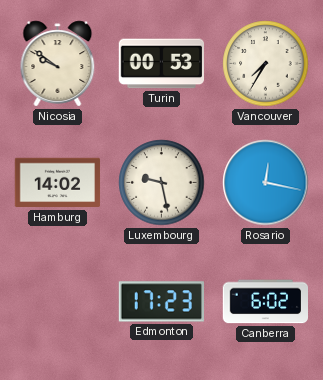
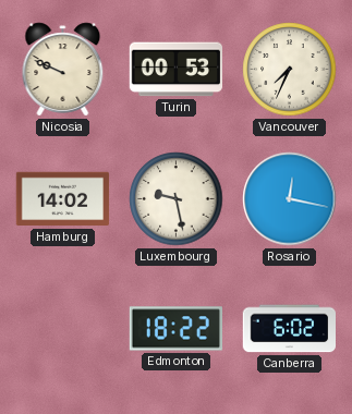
Nicosia: 9:51 -> 9:49 (63, 70)
Vancouver: 7:35 -> 7:34 (290, 70)
Edmonton: 17:23 -> 18:22 (175, 329)
